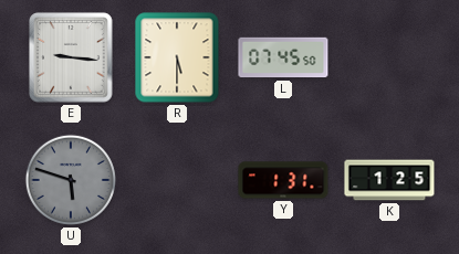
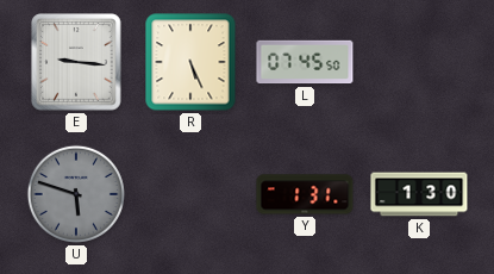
R: 5:30 -> 5:26 (190, 62)
K: 1:25 -> 1:30 (419, 194)
